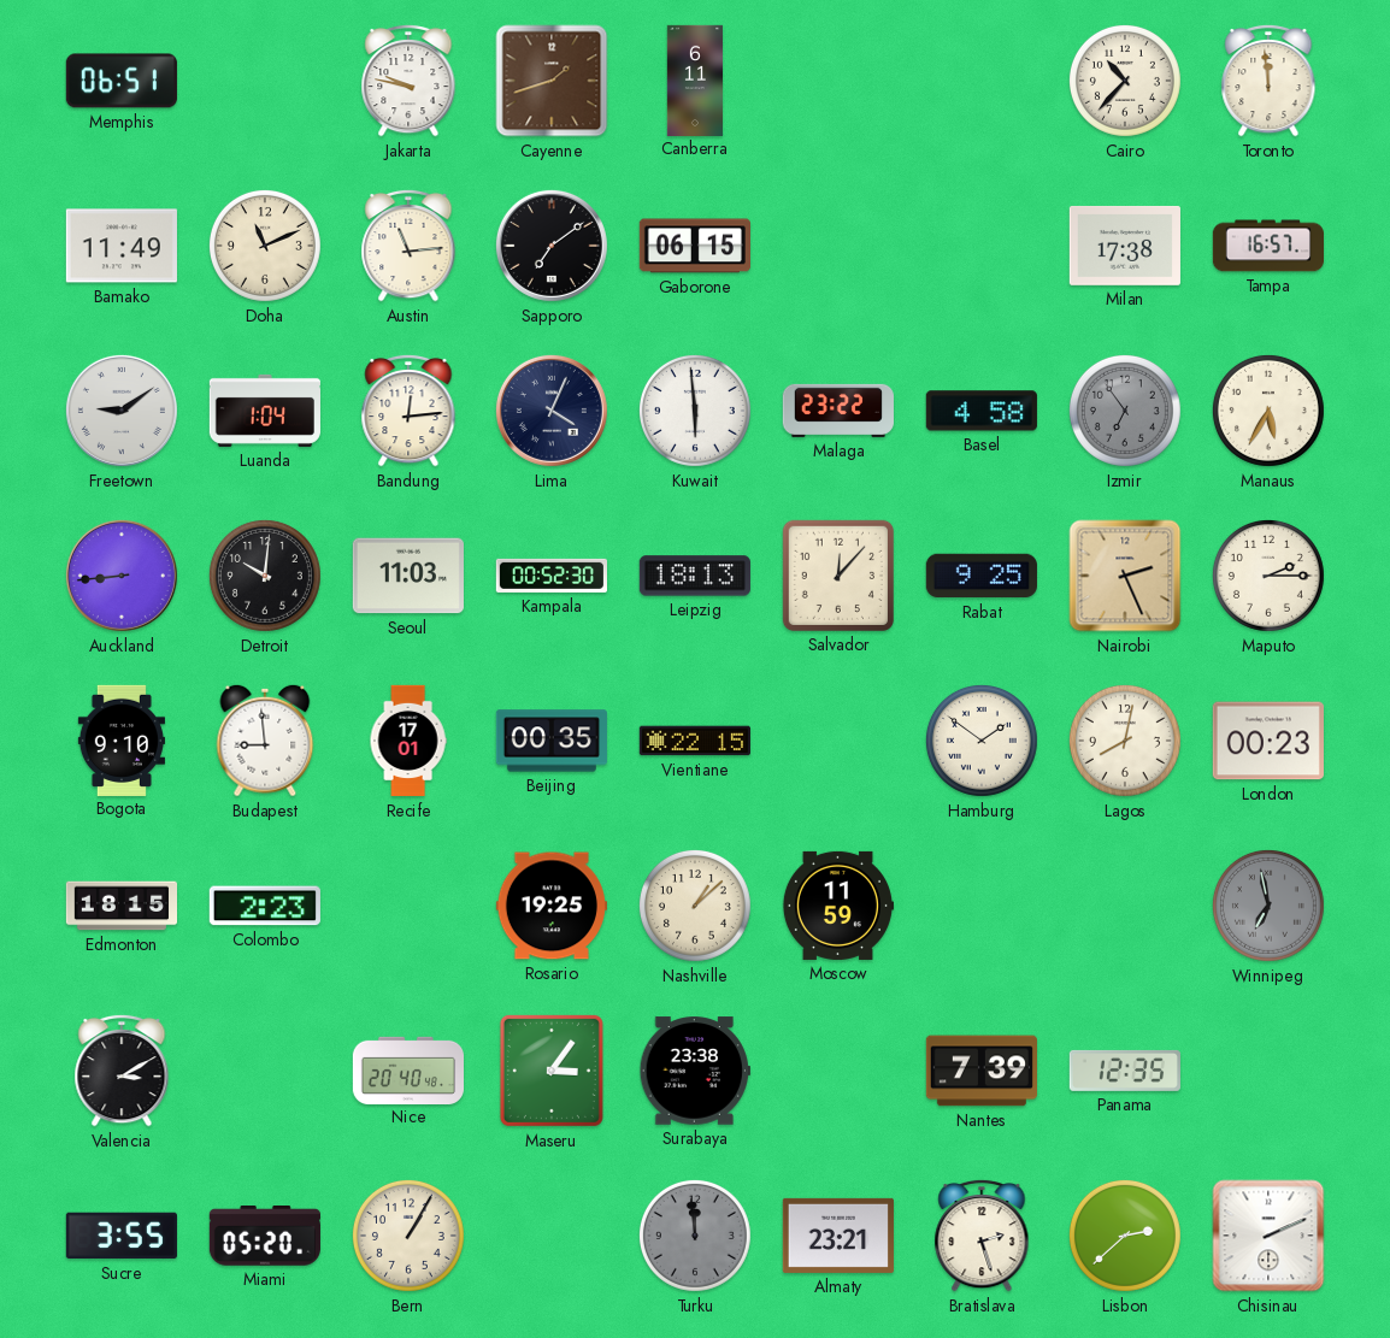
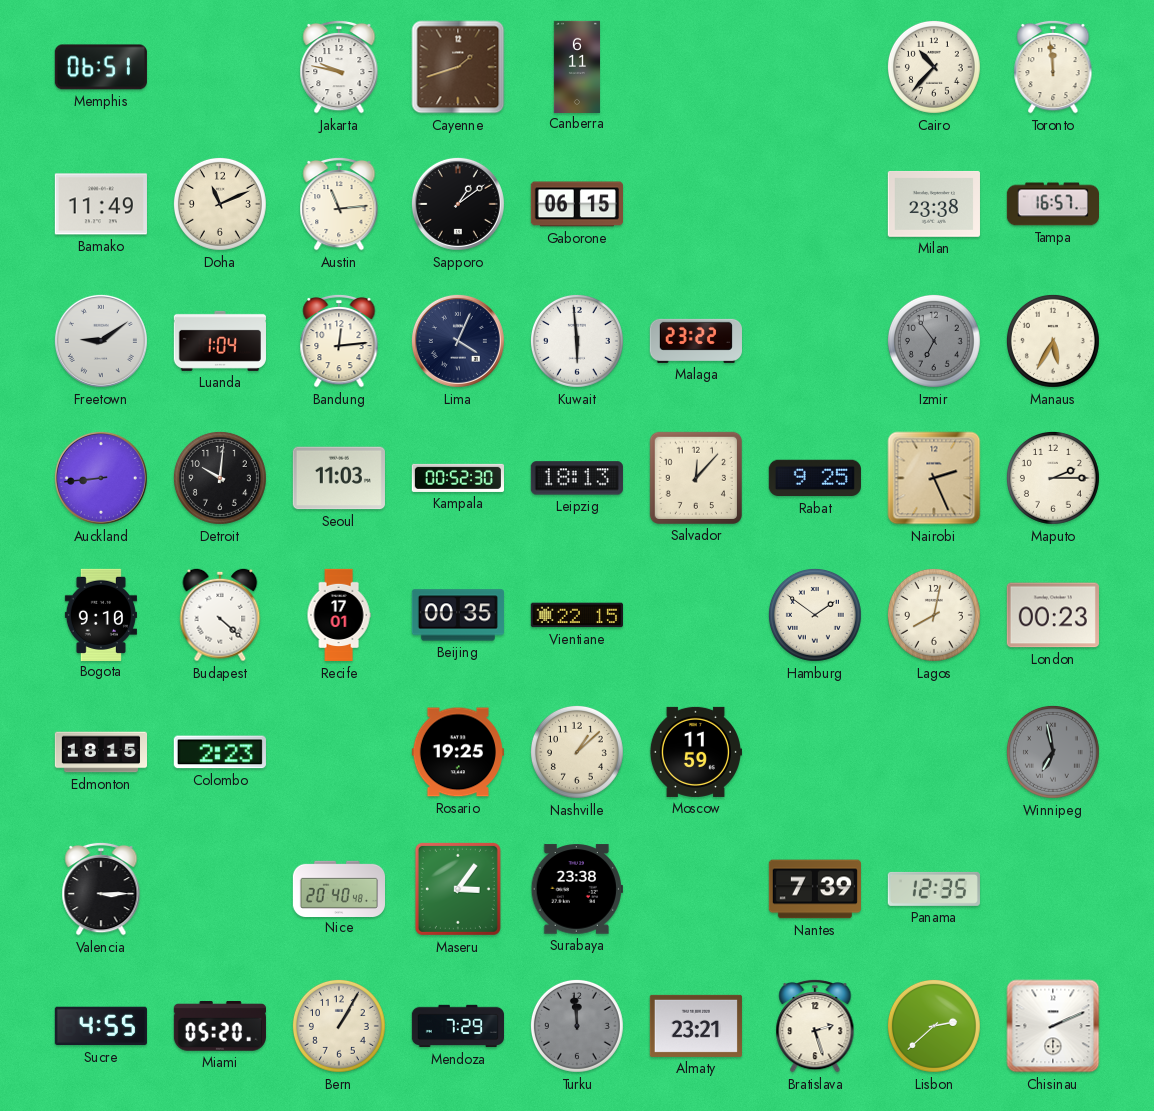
Sapporo: 7:09 -> 1:09 (458, 204)
Milan: 17:38 -> 23:38 (934, 204)
Basel: 4:58 -> none (982, 411)
Budapest: 8:59 -> 4:22 (220, 615)
Valencia: 3:10 -> 3:15 (101, 889)
Sucre: 3:55 -> 4:55 (101, 1026)
Mendoza: none -> 7:29 (457, 1026)
